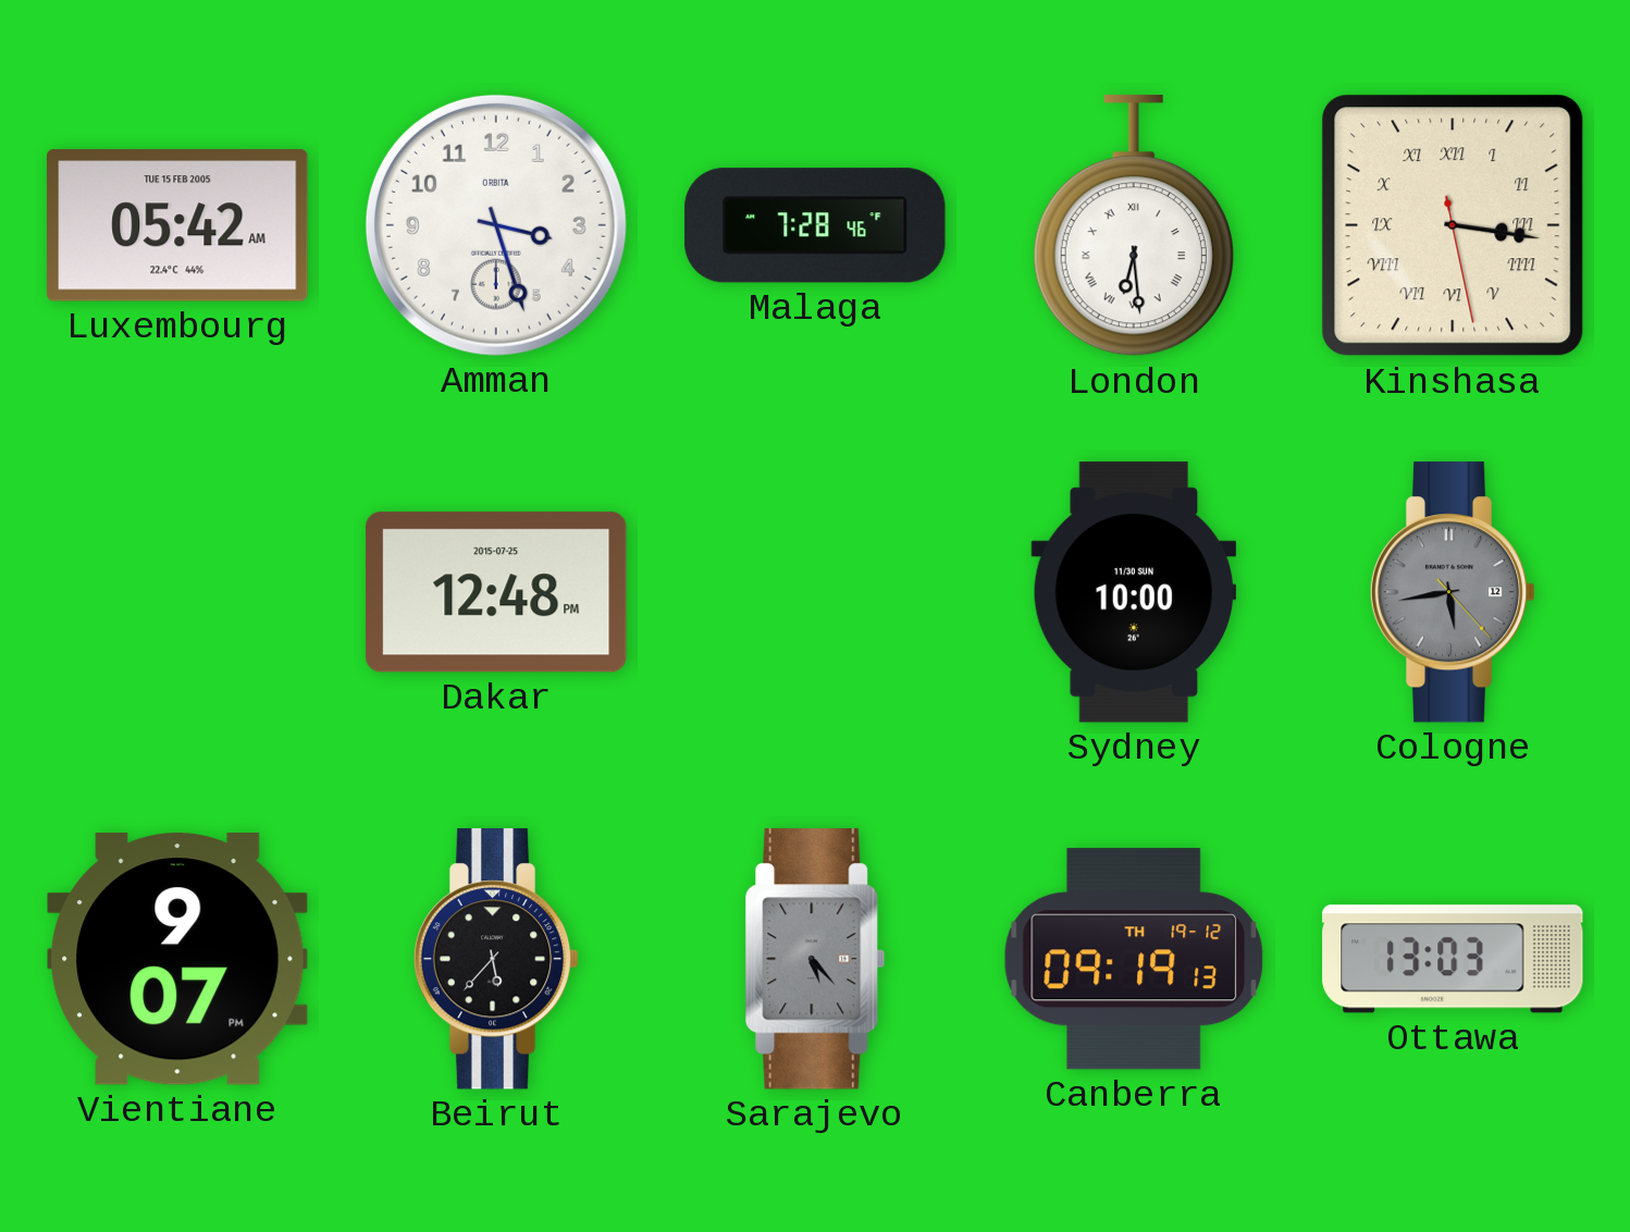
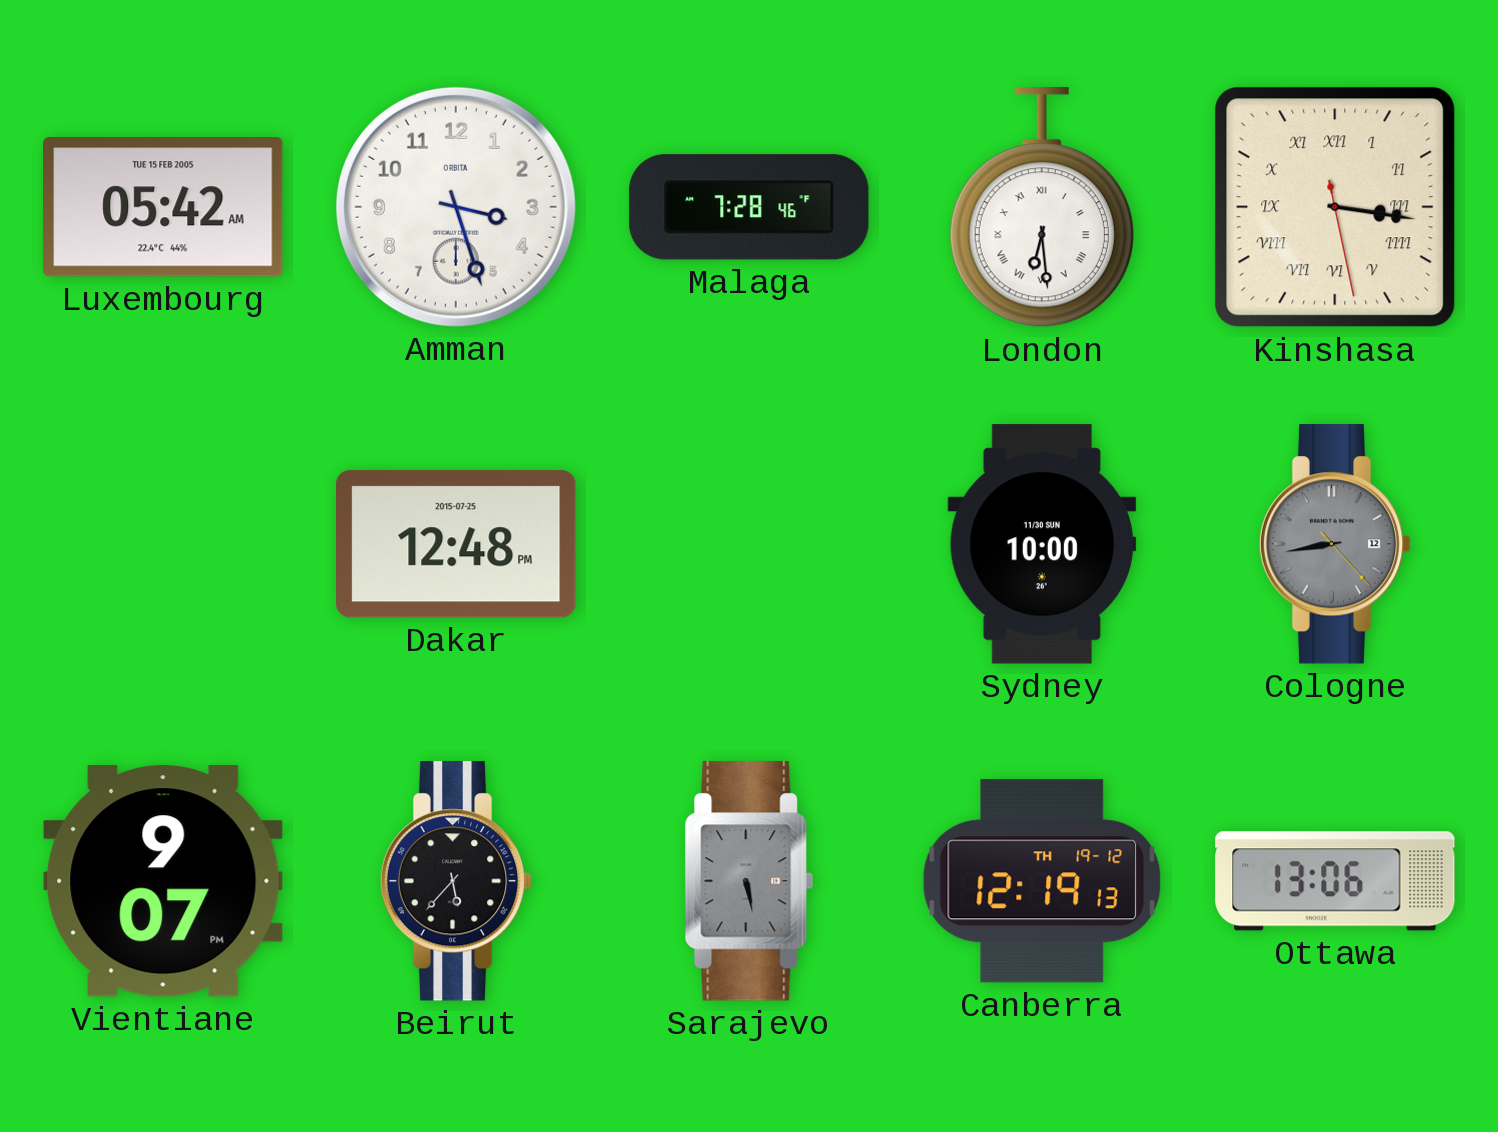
Cologne: 5:43 -> 8:43 (1335, 544)
Sarajevo: 5:23 -> 5:28 (749, 881)
Canberra: 09:19 -> 12:19 (1042, 881)
Ottawa: 13:03 -> 13:06 (1335, 881)
